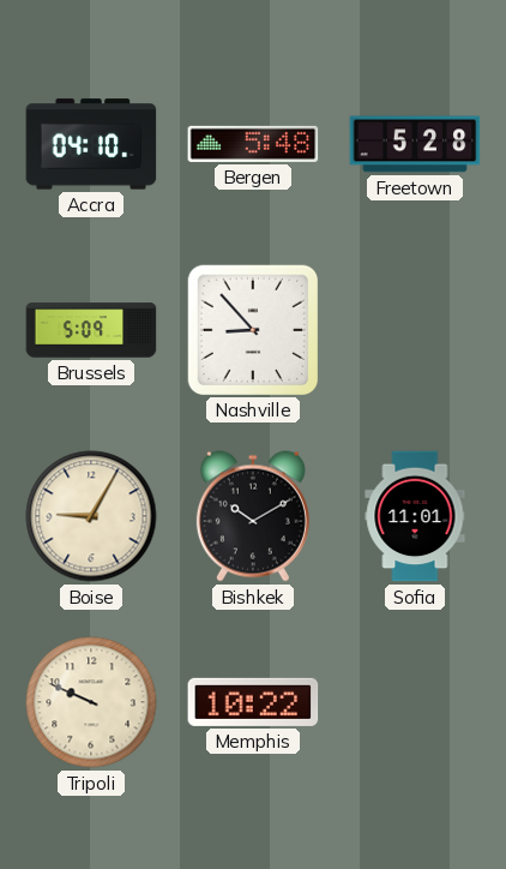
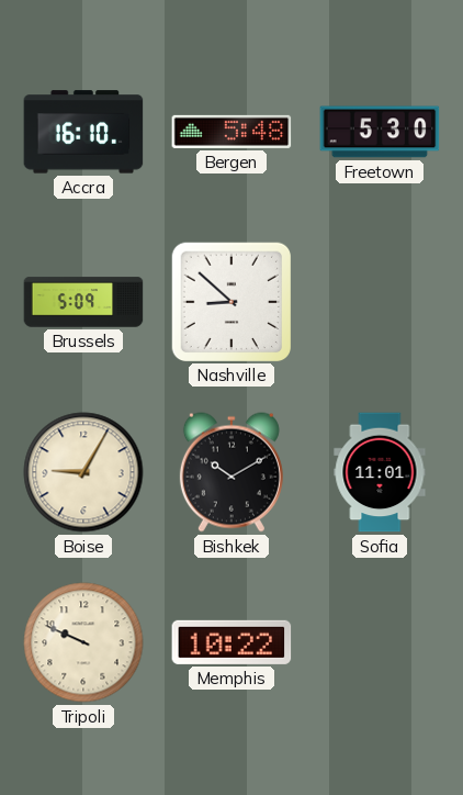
Accra: 04:10 -> 16:10 (83, 132)
Freetown: 5:28 -> 5:30 (380, 132)
Nashville: 8:53 -> 8:52 (230, 301)
